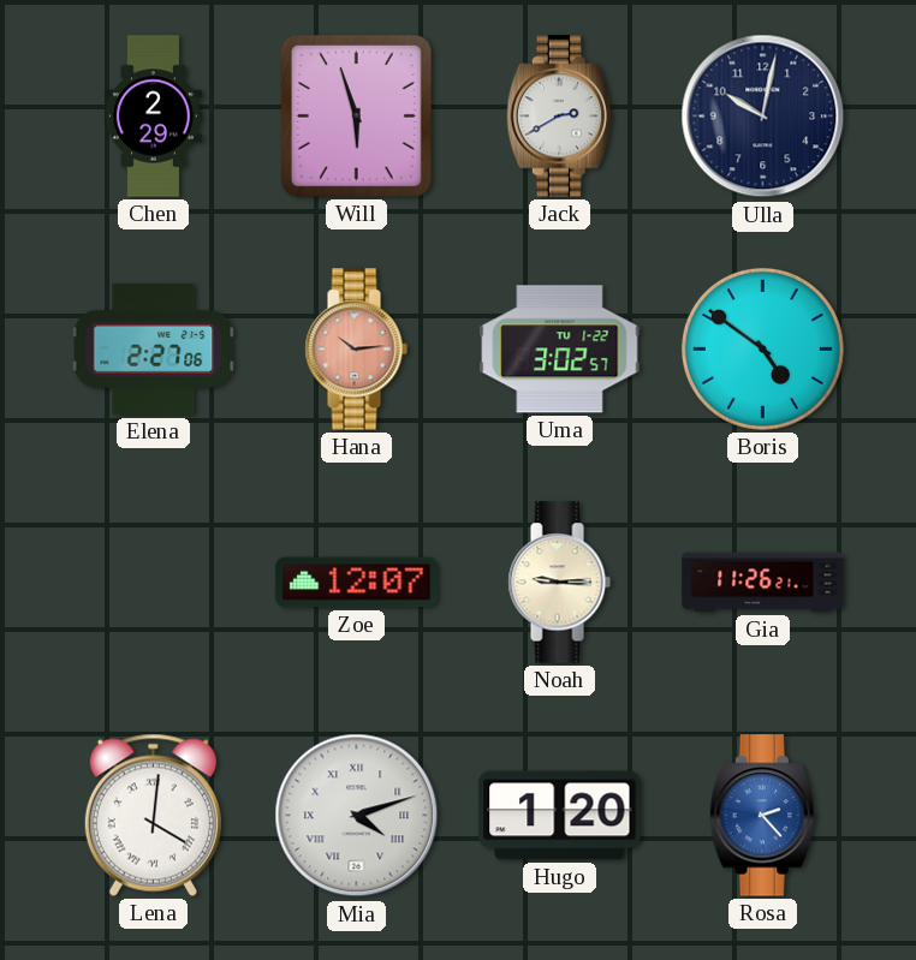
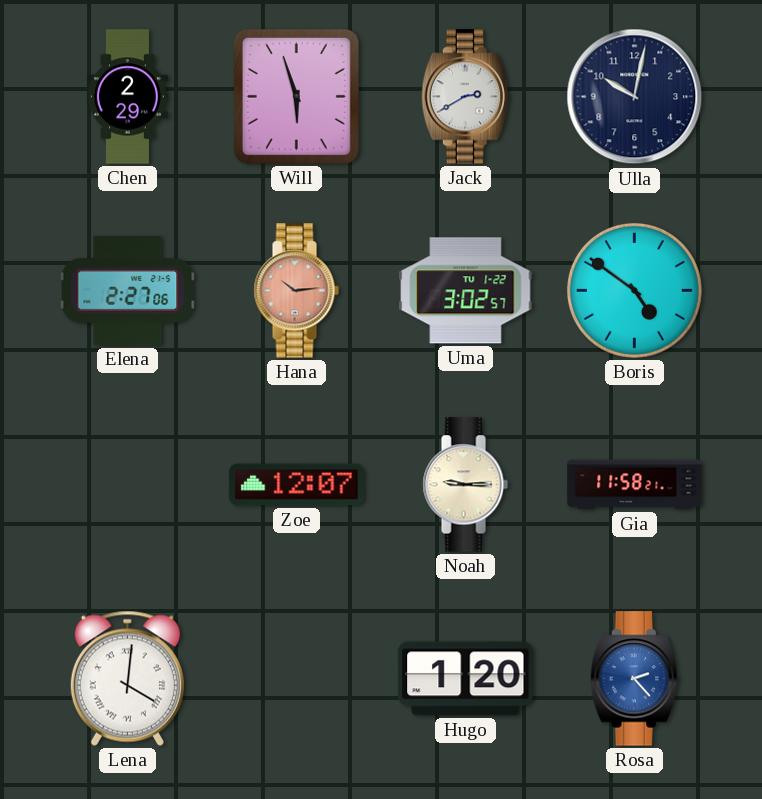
Gia: 11:26 -> 11:58 (635, 485)
Mia: 4:12 -> none (357, 816)
